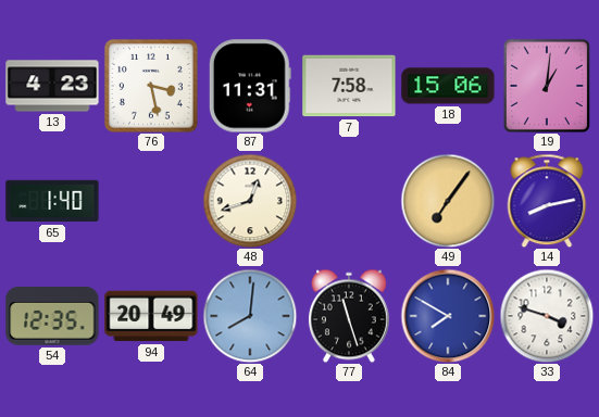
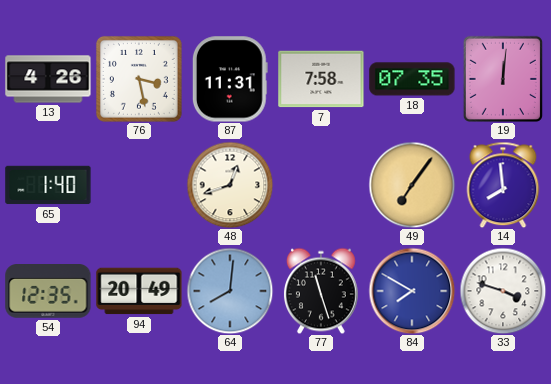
13: 4:23 -> 4:26 (48, 79)
18: 15:06 -> 07:35 (412, 79)
19: 1:01 -> 12:01 (503, 79)
14: 8:13 -> 7:59 (503, 185)
